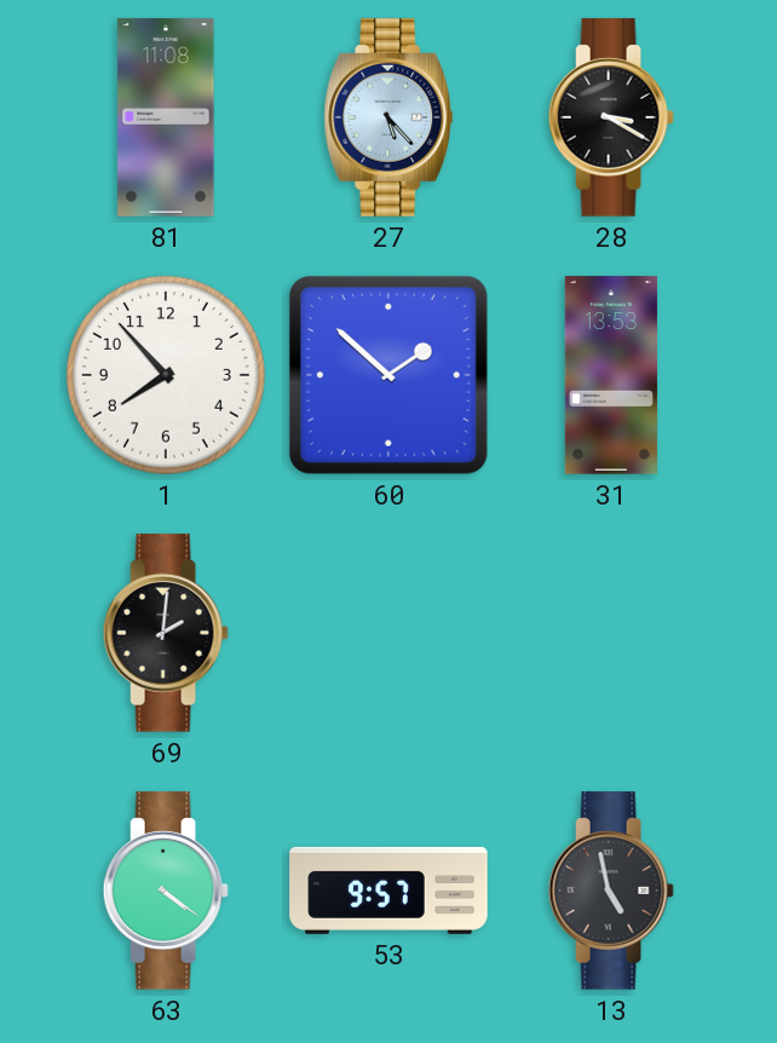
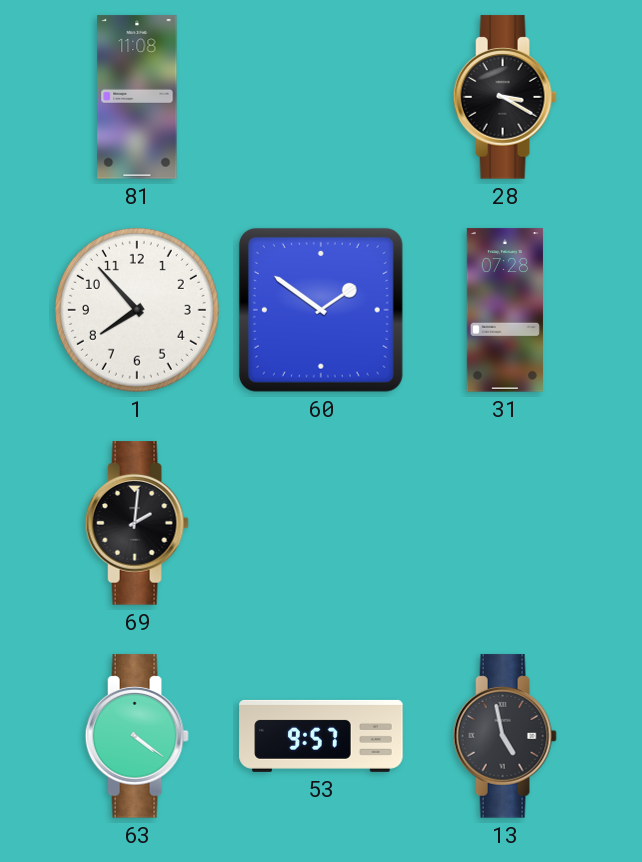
27: 5:23 -> none (388, 117)
60: 1:52 -> 1:51 (321, 310)
31: 13:53 -> 07:28 (505, 310)
